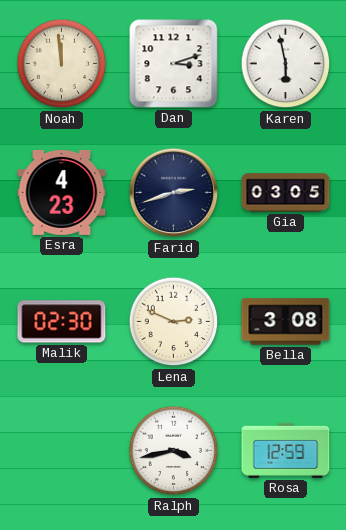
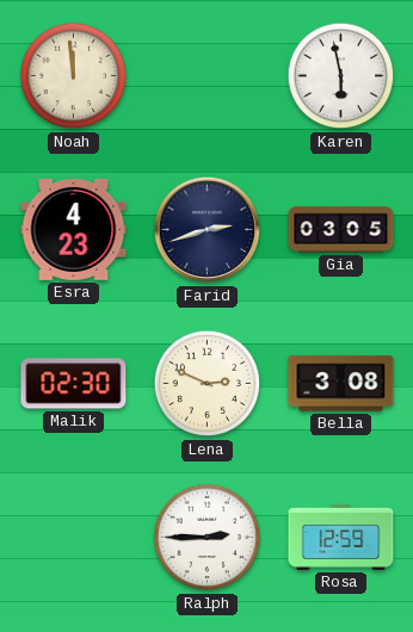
Dan: 3:12 -> none (174, 64)
Ralph: 3:43 -> 2:45 (208, 538)
